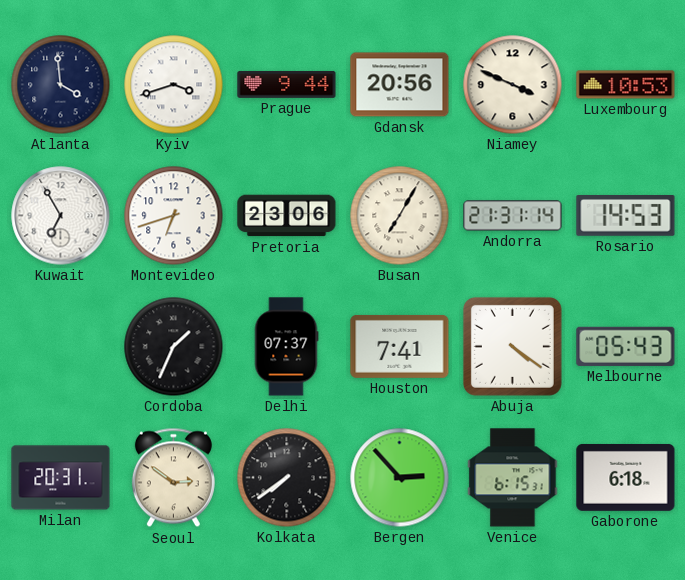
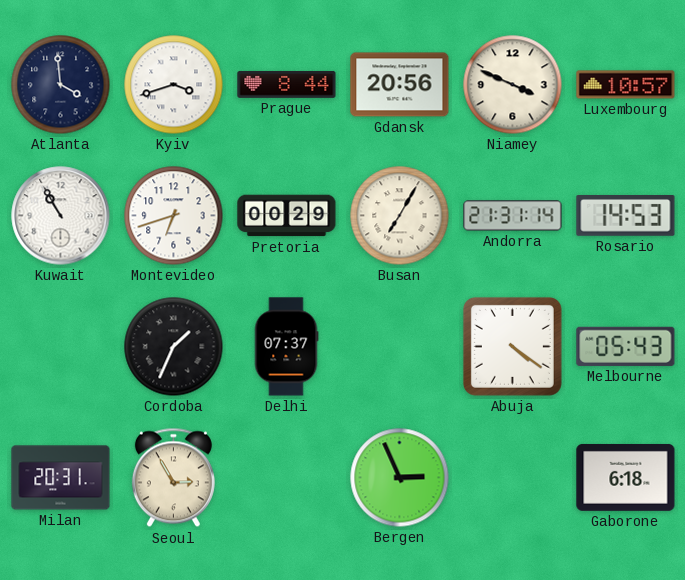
Prague: 9:44 -> 8:44 (287, 85)
Luxembourg: 10:53 -> 10:57 (626, 85)
Kuwait: 6:55 -> 10:55 (61, 216)
Pretoria: 23:06 -> 00:29 (287, 216)
Houston: 7:41 -> none (400, 346)
Seoul: 2:51 -> 2:55 (173, 478)
Kolkata: 7:39 -> none (287, 478)
Bergen: 2:53 -> 2:56 (400, 478)
Venice: 6:15 -> none (513, 478)
